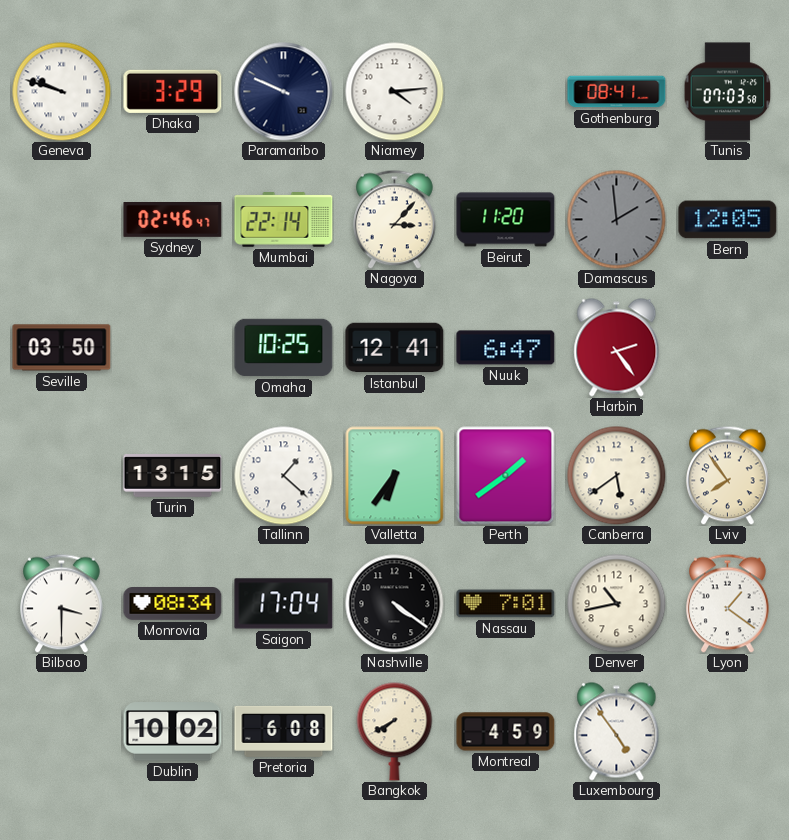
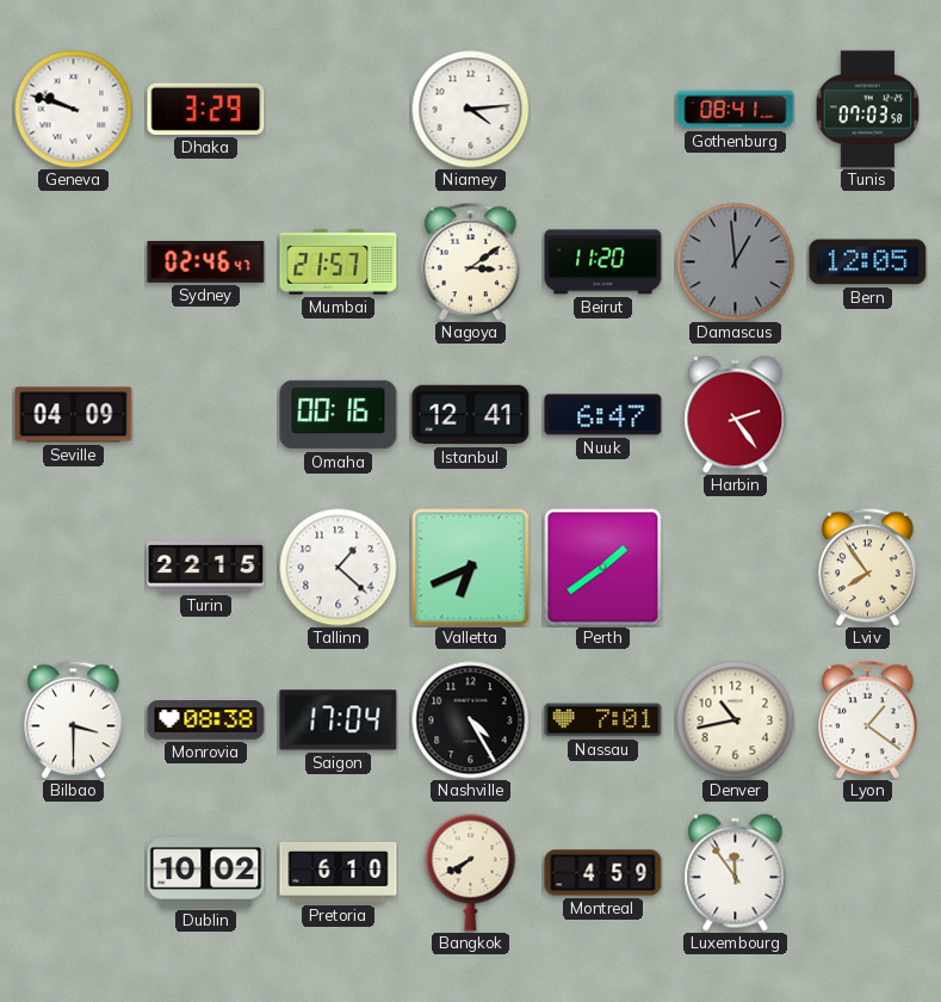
Paramaribo: 9:49 -> none (284, 92)
Mumbai: 22:14 -> 21:57 (339, 262)
Nagoya: 3:07 -> 3:09 (471, 261)
Damascus: 1:59 -> 12:59 (736, 262)
Seville: 03:50 -> 04:09 (74, 415)
Omaha: 10:25 -> 00:16 (339, 415)
Turin: 13:15 -> 22:15 (206, 568)
Valletta: 6:36 -> 6:41 (471, 568)
Canberra: 5:39 -> none (617, 476)
Monrovia: 08:34 -> 08:38 (206, 720)
Nashville: 4:21 -> 4:25 (471, 720)
Pretoria: 6:08 -> 6:10 (339, 872)
Luxembourg: 4:54 -> 11:54 (736, 873)
